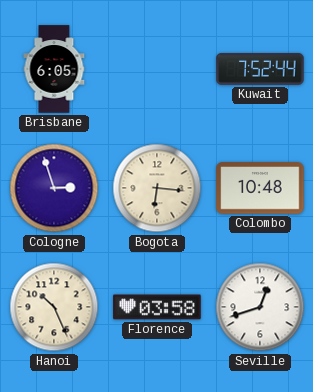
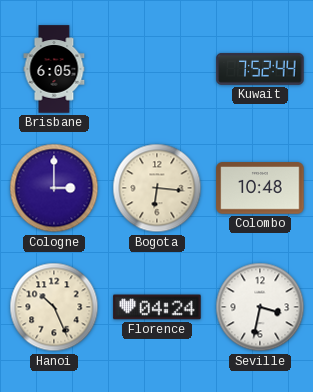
Cologne: 2:57 -> 3:00 (54, 188)
Florence: 03:58 -> 04:24 (157, 307)
Seville: 12:42 -> 3:32 (260, 307)
